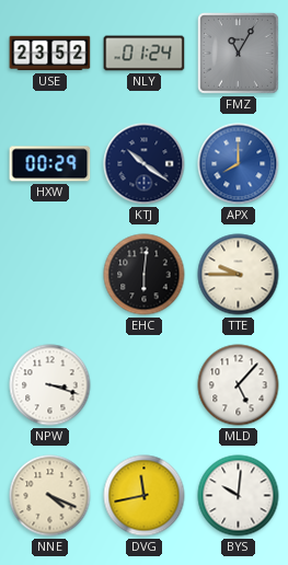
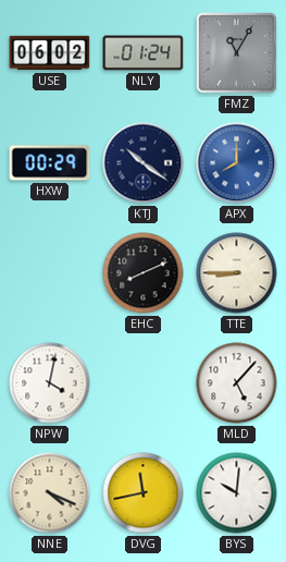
USE: 23:52 -> 06:02 (50, 53)
EHC: 6:01 -> 8:11 (144, 273)
TTE: 9:45 -> 8:45 (237, 273)
NPW: 3:18 -> 4:02 (50, 383)
